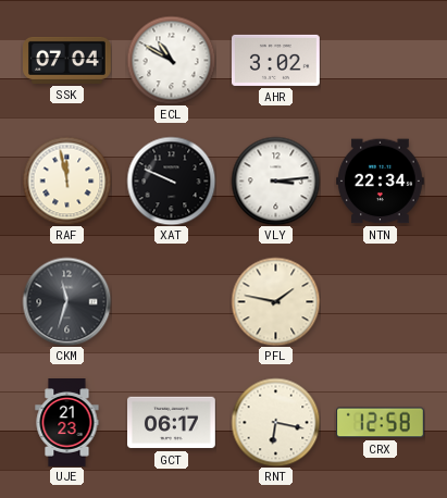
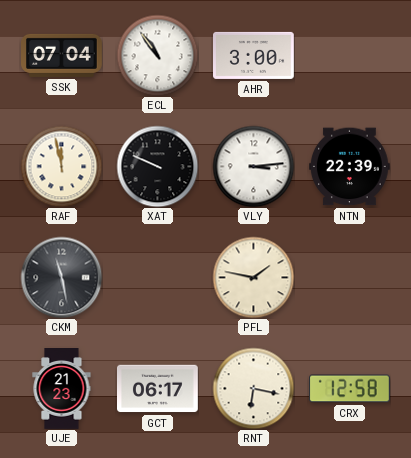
ECL: 10:50 -> 10:54 (157, 55)
AHR: 3:02 -> 3:00 (254, 55)
NTN: 22:34 -> 22:39 (350, 167)
CKM: 11:33 -> 11:28 (61, 277)
